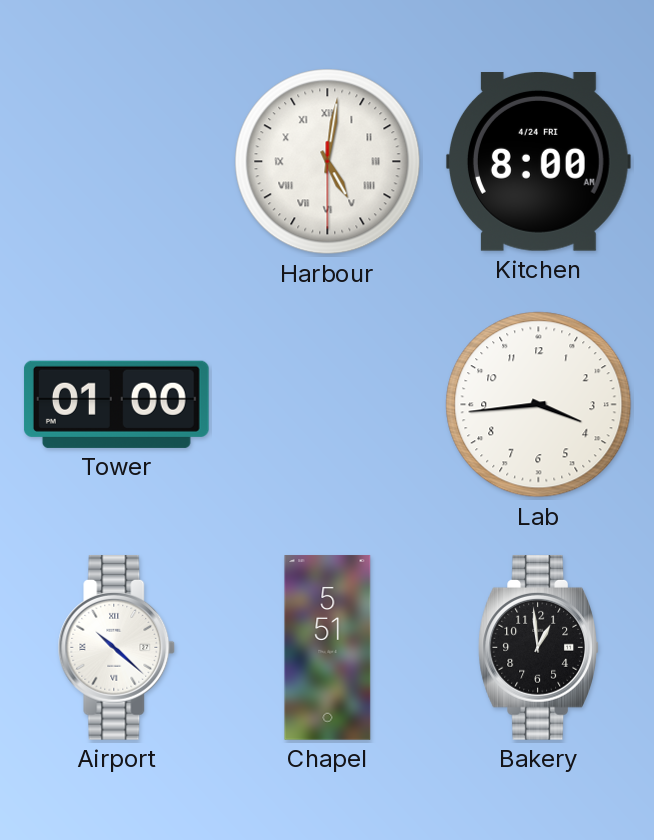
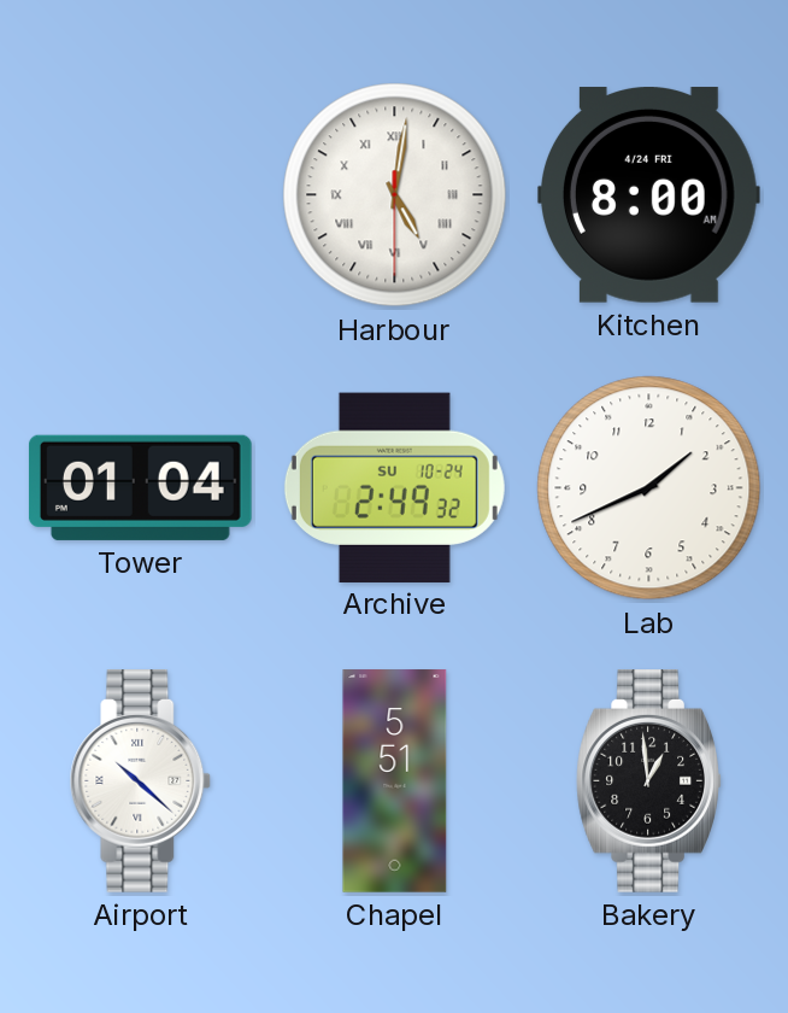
Tower: 01:00 -> 01:04 (140, 487)
Archive: none -> 2:49 (394, 487)
Lab: 3:44 -> 1:41 (649, 488)
